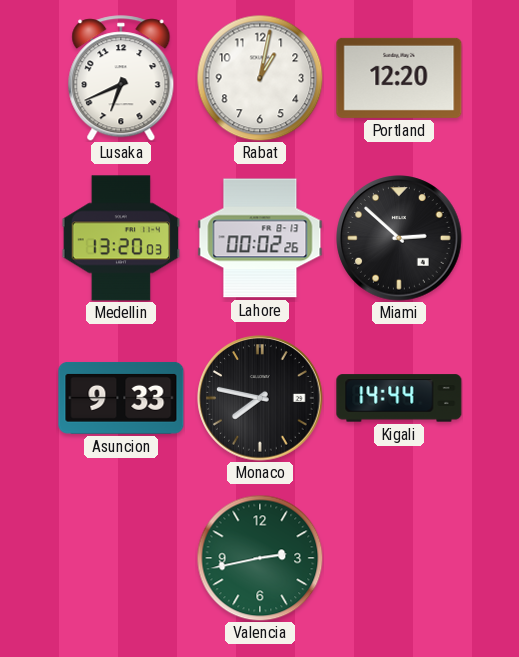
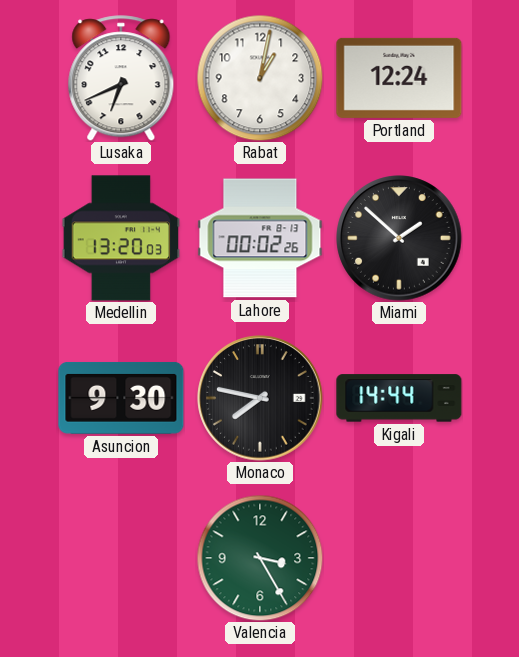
Portland: 12:20 -> 12:24 (399, 78)
Miami: 2:52 -> 1:52 (399, 238)
Asuncion: 9:33 -> 9:30 (121, 398)
Valencia: 2:43 -> 3:25 (260, 558)
